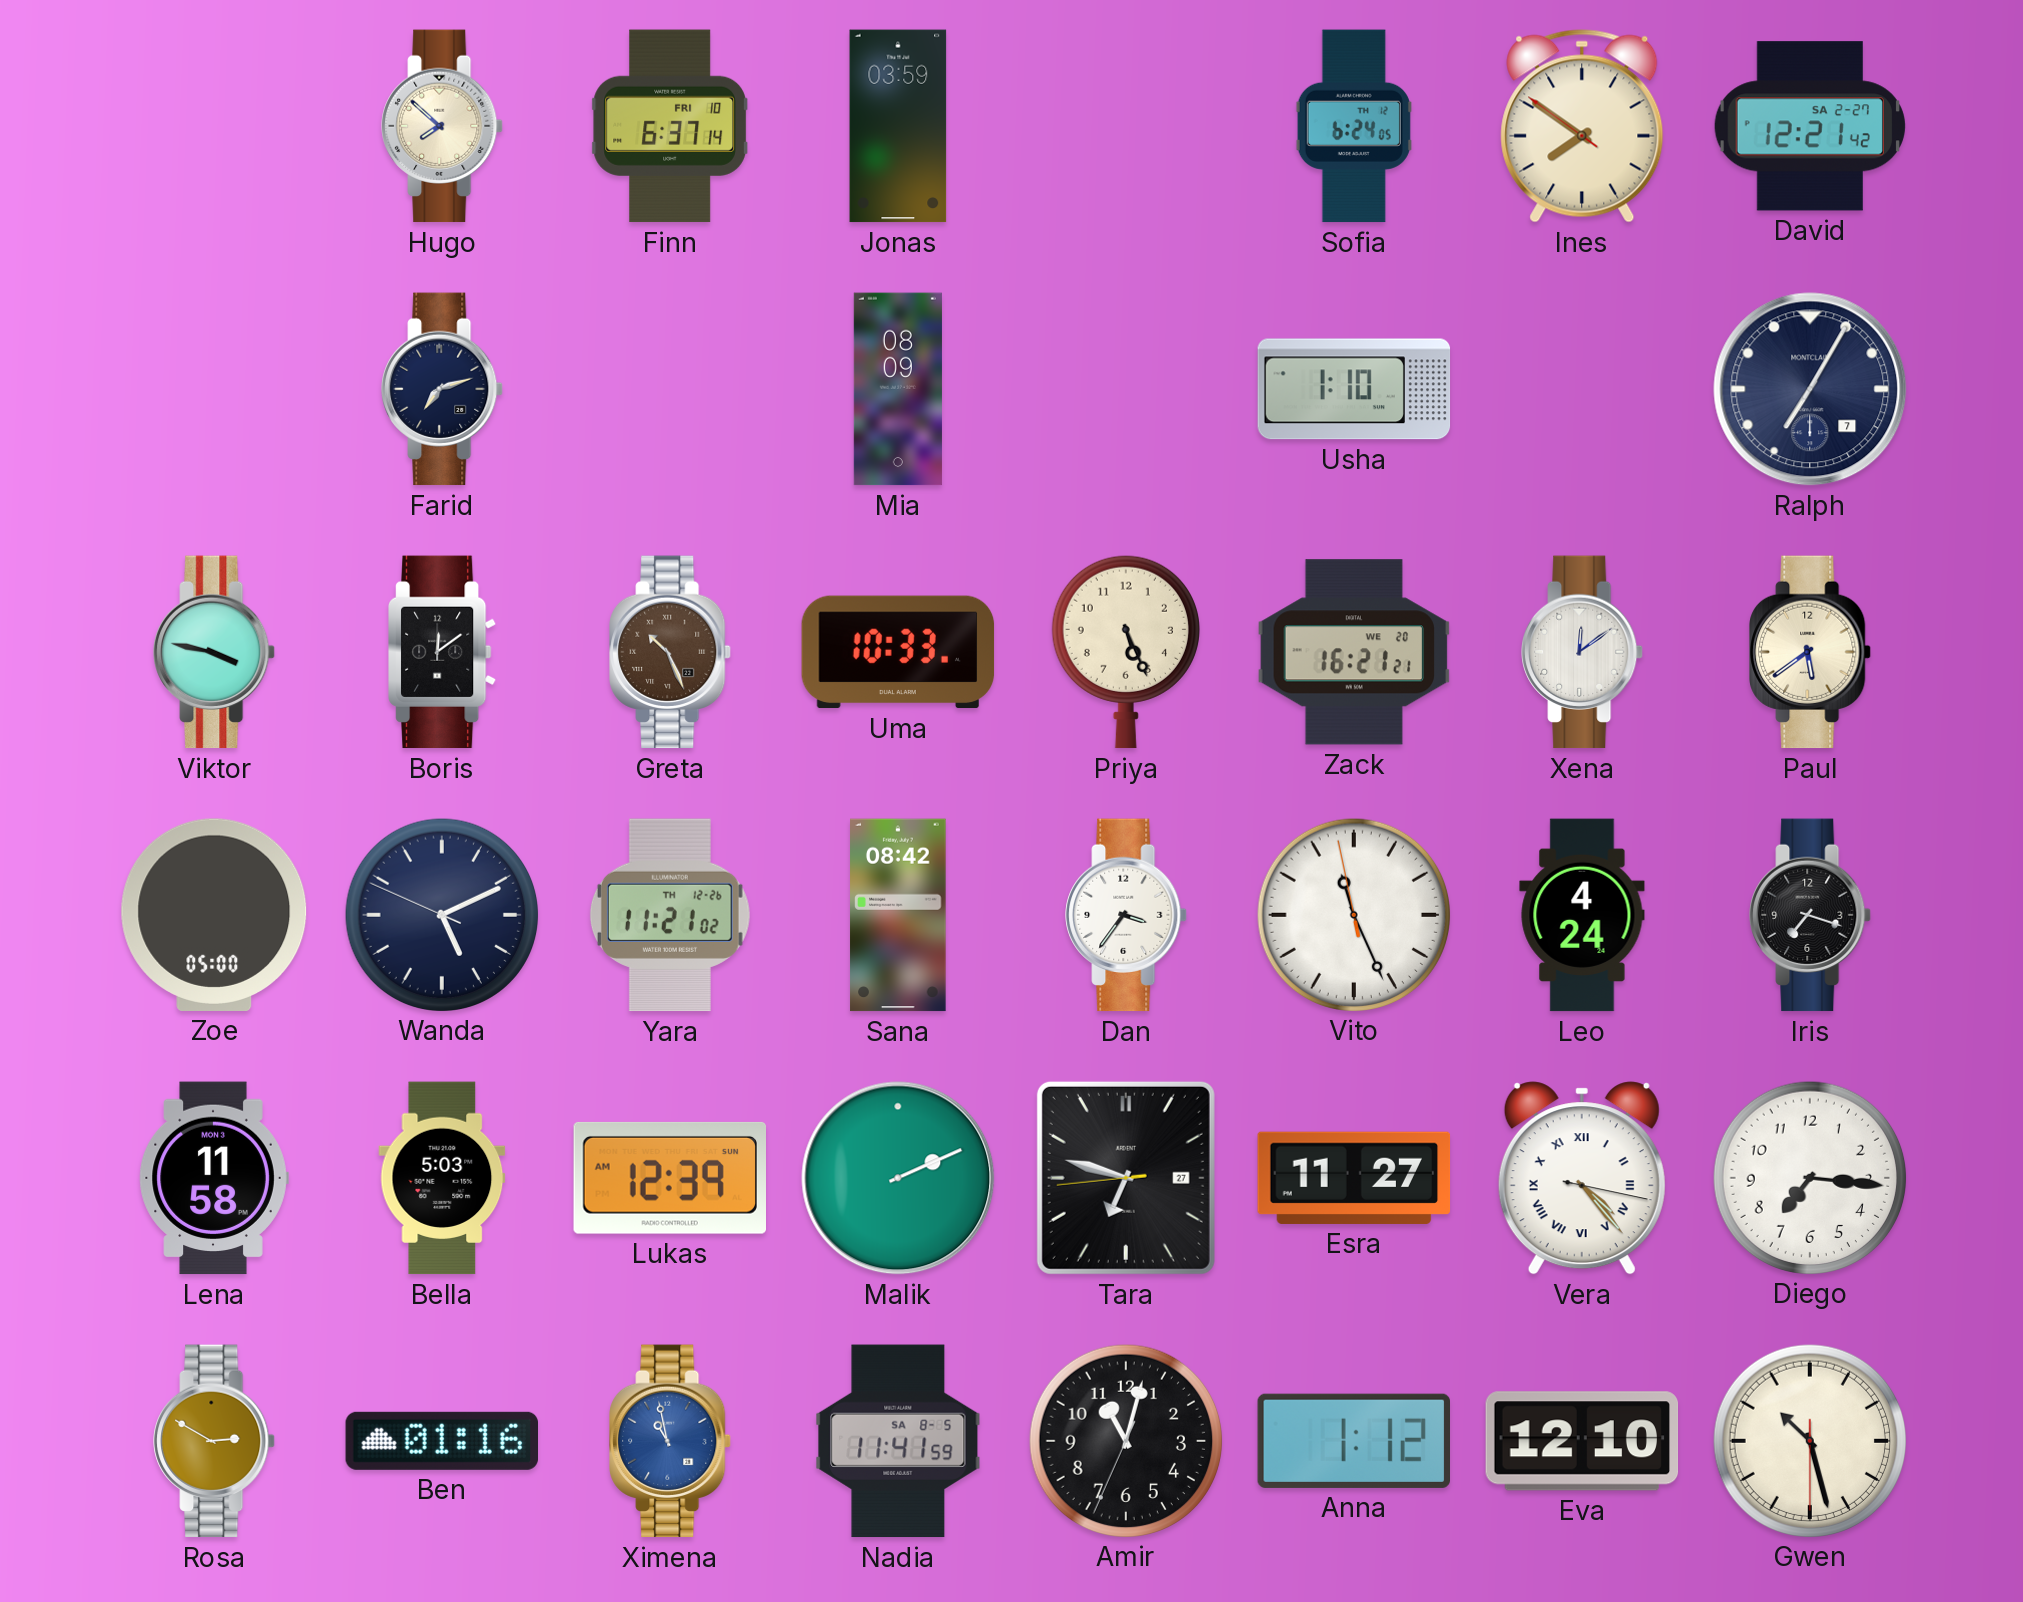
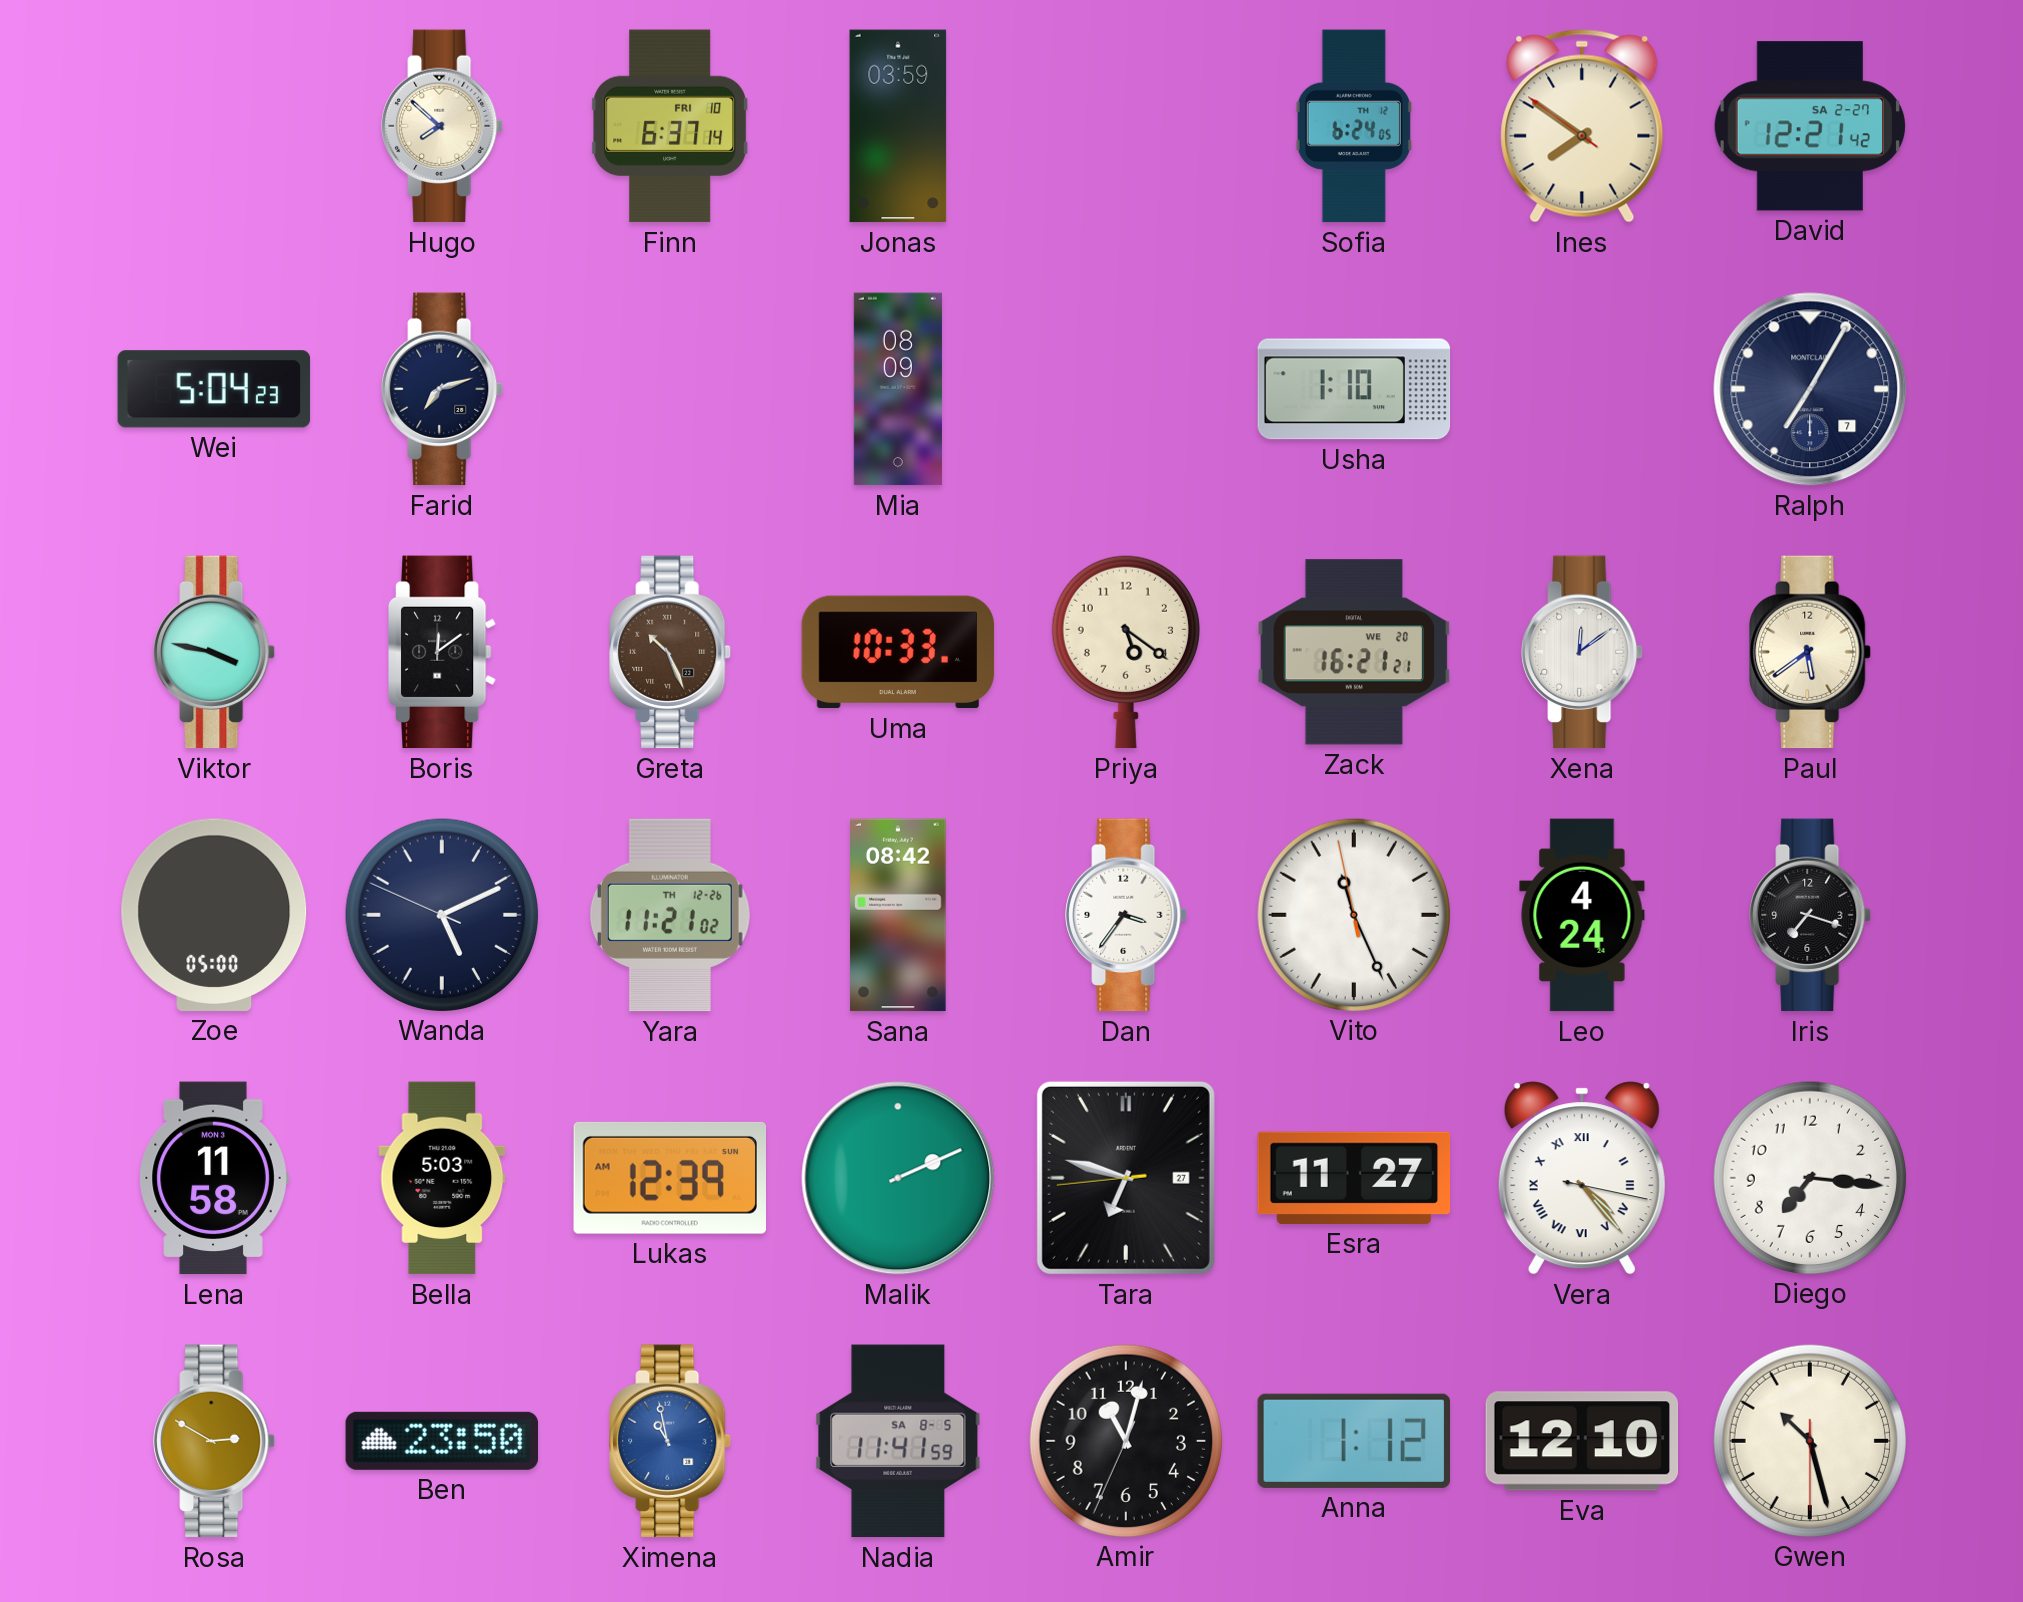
Wei: none -> 5:04 (214, 389)
Priya: 5:26 -> 5:21 (1126, 652)
Ben: 01:16 -> 23:50 (441, 1441)
